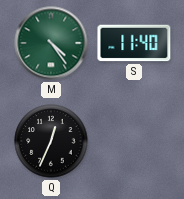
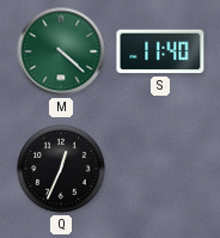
M: 4:24 -> 4:22 (61, 51)
